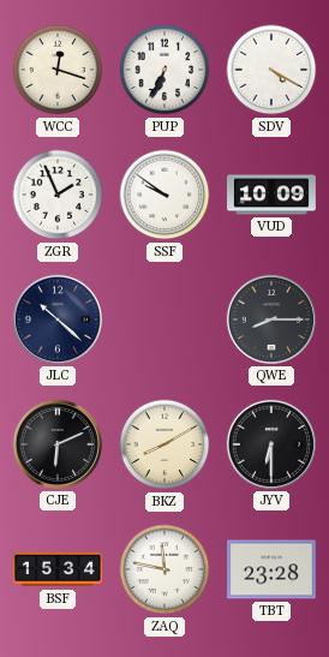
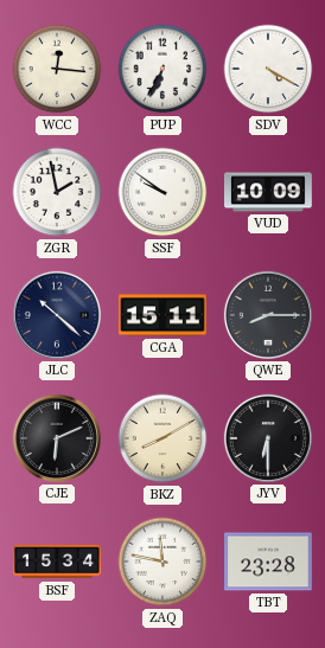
WCC: 12:18 -> 12:16 (57, 69)
ZGR: 1:56 -> 1:58 (57, 192)
CGA: none -> 15:11 (164, 315)
